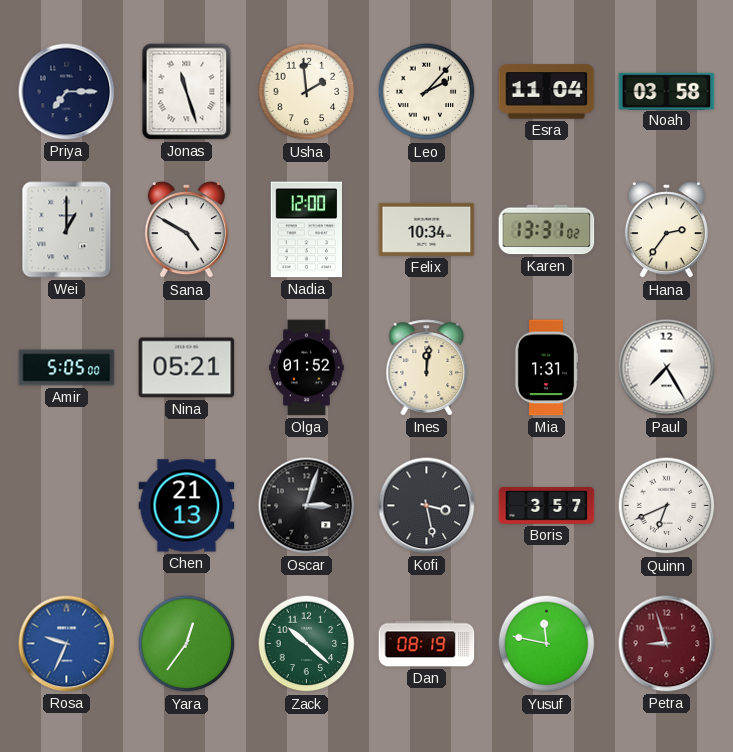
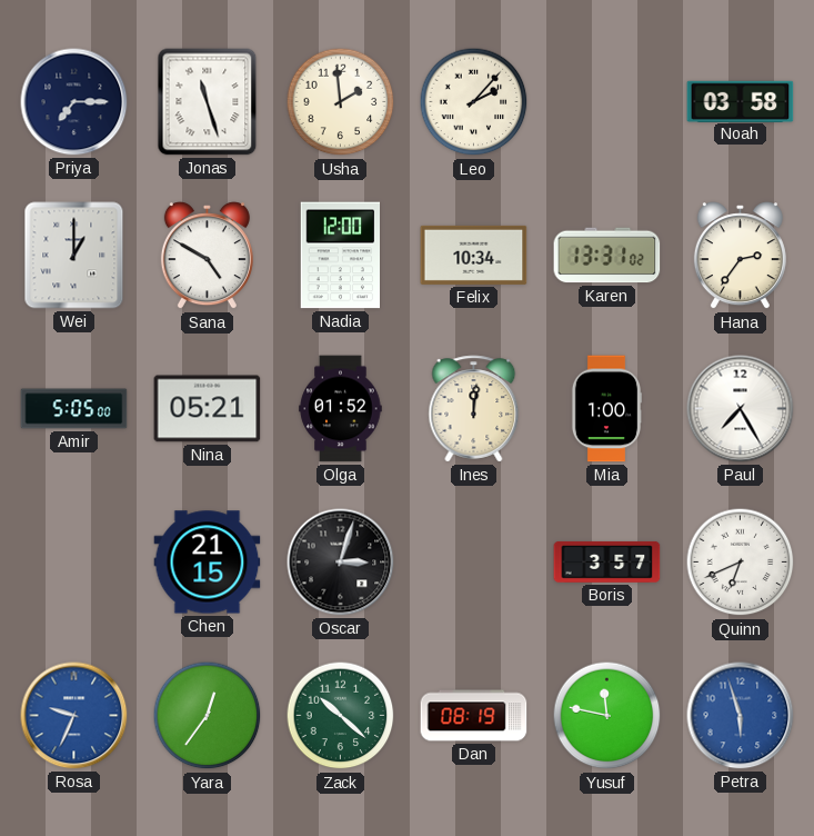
Esra: 11:04 -> none (547, 92)
Mia: 1:31 -> 1:00 (606, 409)
Chen: 21:13 -> 21:15 (208, 563)
Kofi: 3:28 -> none (427, 506)
Petra: 8:57 -> 5:57 (741, 716)
Petra dial: burgundy -> blue (741, 716)
